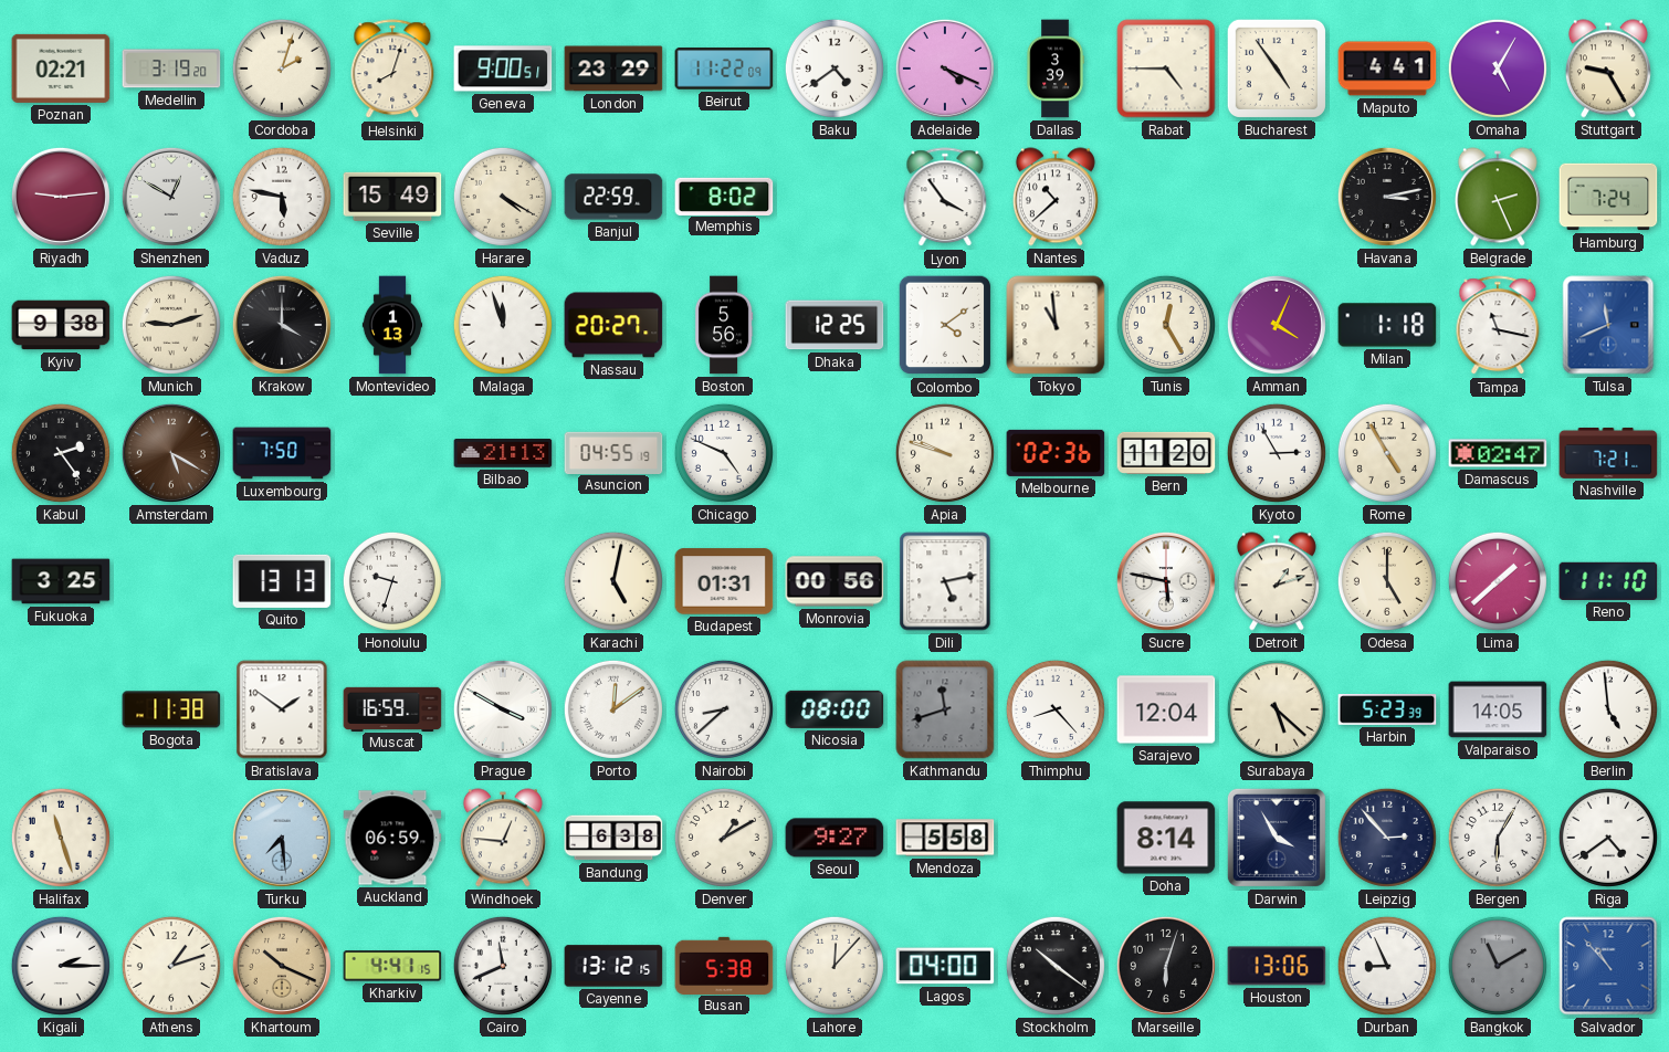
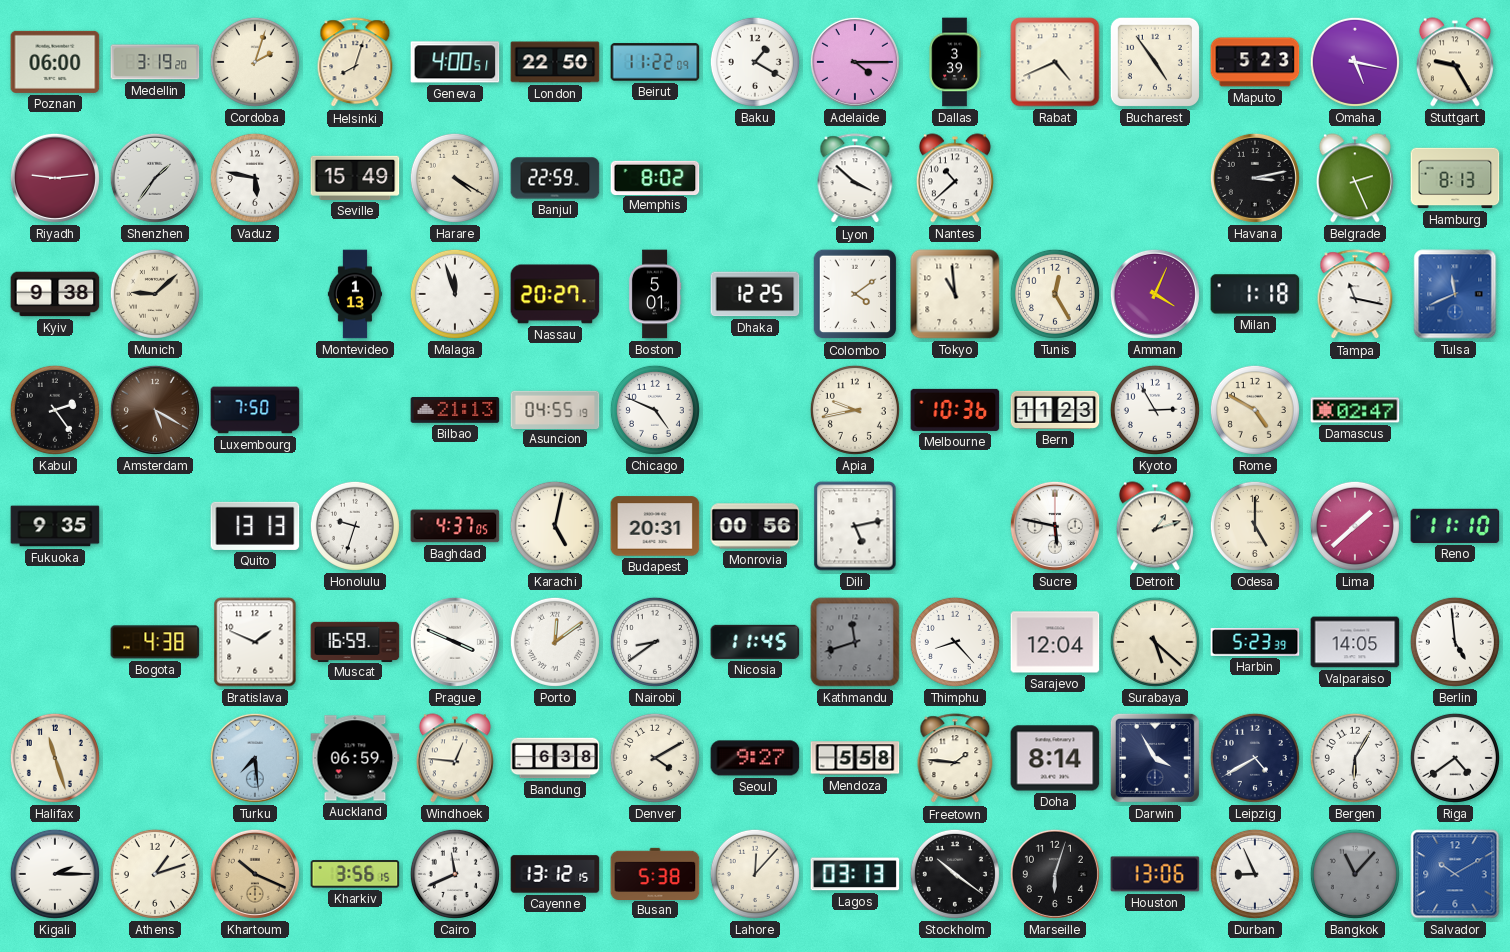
Poznan: 02:21 -> 06:00 (55, 62)
Geneva: 9:00 -> 4:00 (455, 62)
London: 23:29 -> 22:50 (555, 62)
Baku: 4:39 -> 1:20 (755, 62)
Adelaide: 4:19 -> 4:15 (855, 62)
Rabat: 4:45 -> 4:41 (1055, 62)
Maputo: 4:41 -> 5:23 (1255, 62)
Omaha: 5:05 -> 5:17 (1355, 62)
Shenzhen: 12:50 -> 1:36 (155, 178)
Lyon: 3:54 -> 3:52 (855, 179)
Hamburg: 7:24 -> 8:13 (1455, 178)
Munich: 9:12 -> 9:08 (155, 294)
Krakow: 4:00 -> none (282, 325)
Boston: 5:56 -> 5:01 (655, 294)
Apia: 9:48 -> 9:43 (855, 410)
Melbourne: 02:36 -> 10:36 (955, 410)
Bern: 11:20 -> 11:23 (1055, 410)
Rome: 4:55 -> 4:50 (1255, 410)
Nashville: 7:21 -> none (1608, 453)
Fukuoka: 3:25 -> 9:35 (55, 526)
Baghdad: none -> 4:37 (455, 526)
Budapest: 01:31 -> 20:31 (655, 526)
Bogota: 11:38 -> 4:38 (155, 642)
Bratislava: 1:51 -> 1:49 (255, 642)
Prague: 3:50 -> 3:49 (455, 642)
Nairobi: 8:38 -> 8:39 (655, 642)
Nicosia: 08:00 -> 11:45 (755, 642)
Denver: 1:10 -> 4:10 (655, 758)
Freetown: none -> 1:46 (955, 759)
Leipzig: 2:53 -> 4:40 (1255, 758)
Kharkiv: 4:41 -> 3:56 (355, 874)
Lagos: 04:00 -> 03:13 (855, 874)
Bangkok: 11:10 -> 11:07 (1355, 874)
Salvador: 10:53 -> 10:10 (1455, 874)
